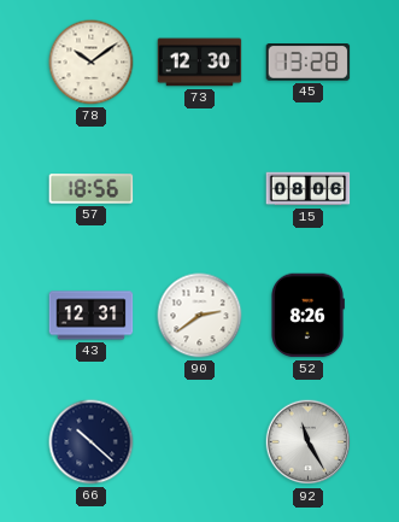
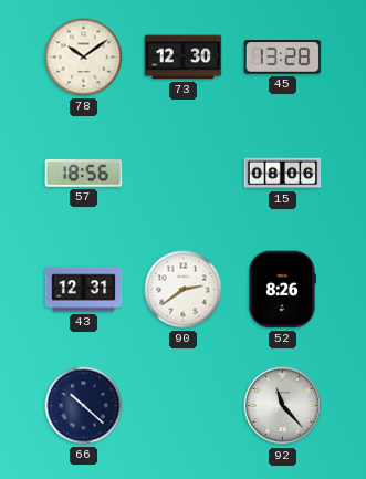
92: 11:25 -> 11:23 (283, 406)
